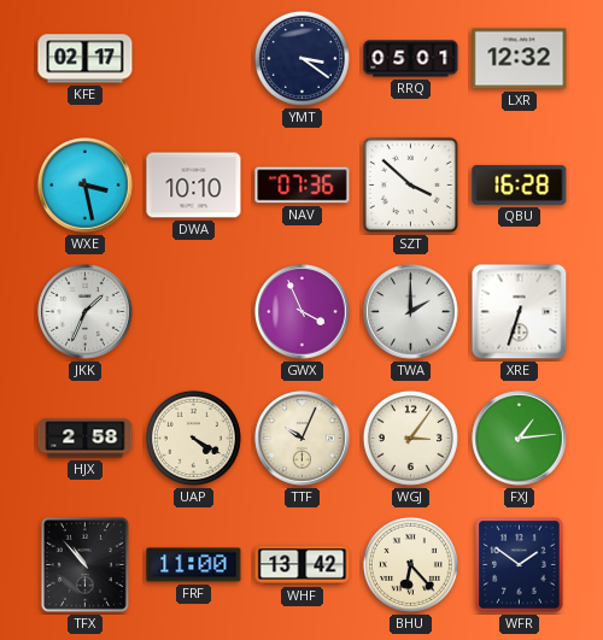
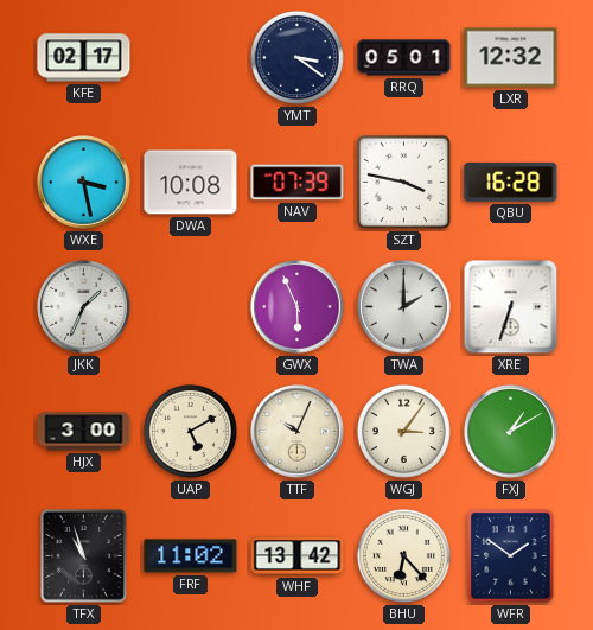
DWA: 10:10 -> 10:08 (191, 183)
NAV: 07:36 -> 07:39 (298, 183)
SZT: 3:52 -> 3:47 (403, 182)
GWX: 3:56 -> 5:56 (298, 307)
HJX: 2:58 -> 3:00 (84, 432)
UAP: 4:20 -> 5:10 (190, 431)
FXJ: 1:14 -> 1:10 (511, 432)
TFX: 10:53 -> 10:57 (83, 555)
FRF: 11:00 -> 11:02 (191, 556)
